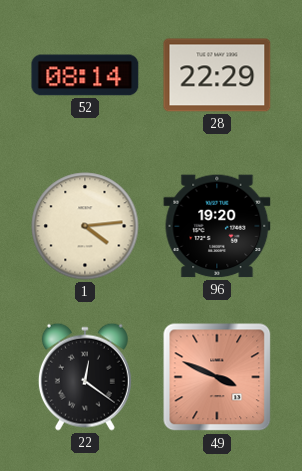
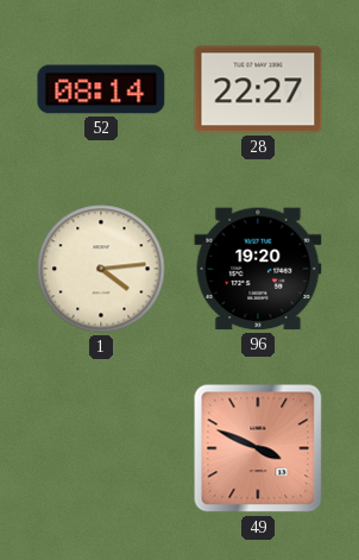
28: 22:29 -> 22:27 (258, 89)
22: 12:21 -> none (85, 377)
